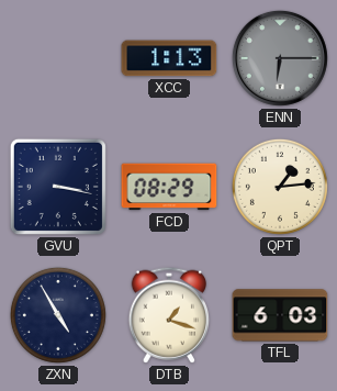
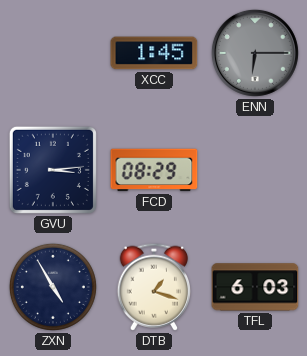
XCC: 1:13 -> 1:45 (154, 53)
GVU: 3:17 -> 3:14 (53, 170)
QPT: 1:14 -> none (280, 187)
